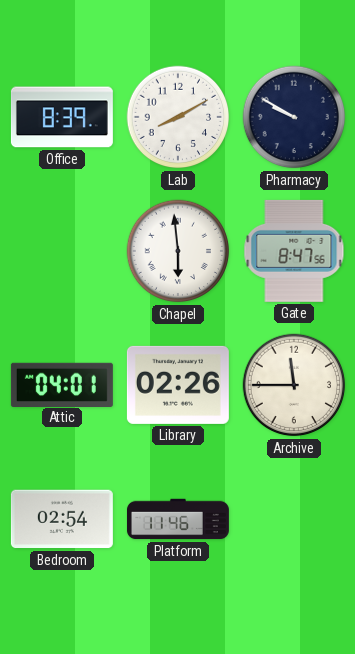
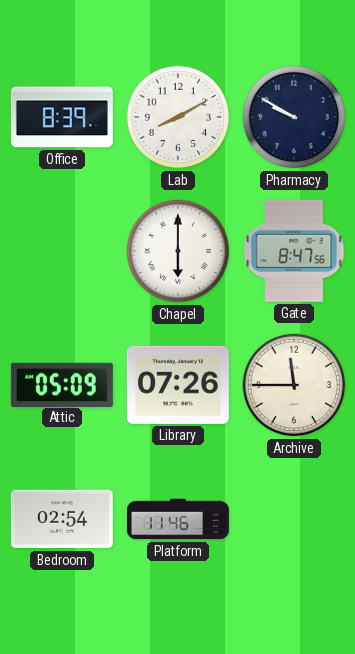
Chapel: 5:59 -> 6:00 (178, 251)
Attic: 04:01 -> 05:09 (62, 384)
Library: 02:26 -> 07:26 (178, 385)
